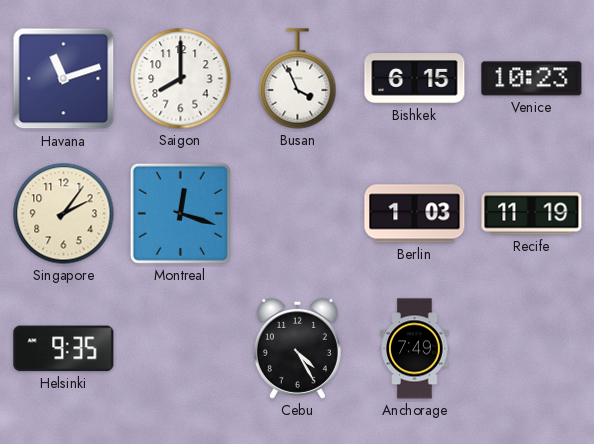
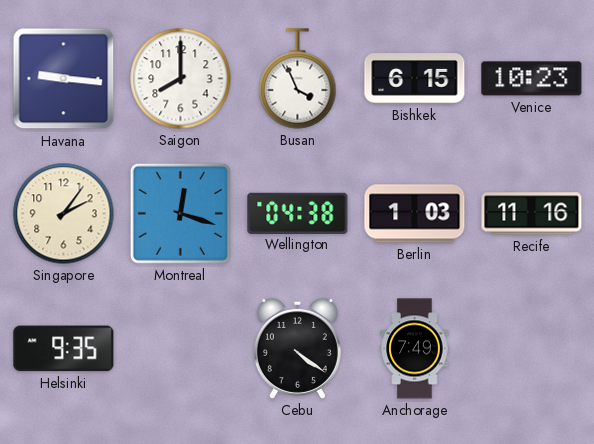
Havana: 11:12 -> 9:16 (64, 79)
Wellington: none -> 04:38 (298, 213)
Recife: 11:19 -> 11:16 (532, 214)
Cebu: 4:25 -> 4:21 (297, 348)
